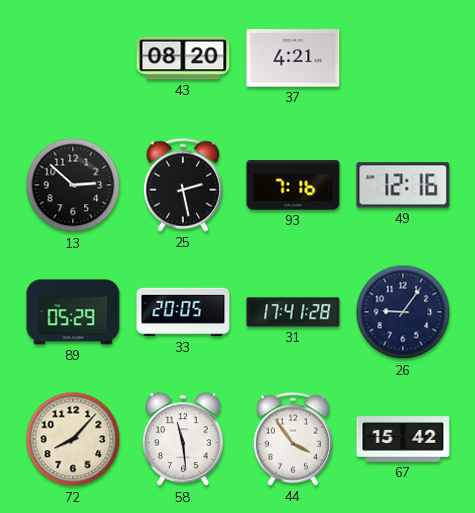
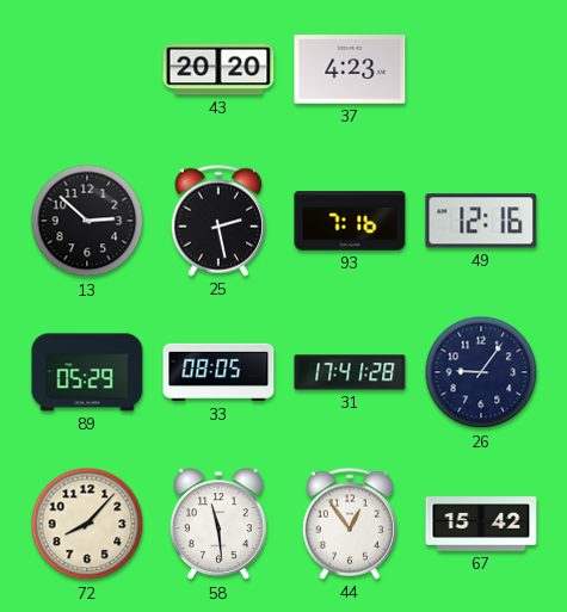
43: 08:20 -> 20:20 (218, 69)
37: 4:21 -> 4:23 (350, 69)
33: 20:05 -> 08:05 (218, 372)
44: 3:54 -> 12:54 (350, 524)
